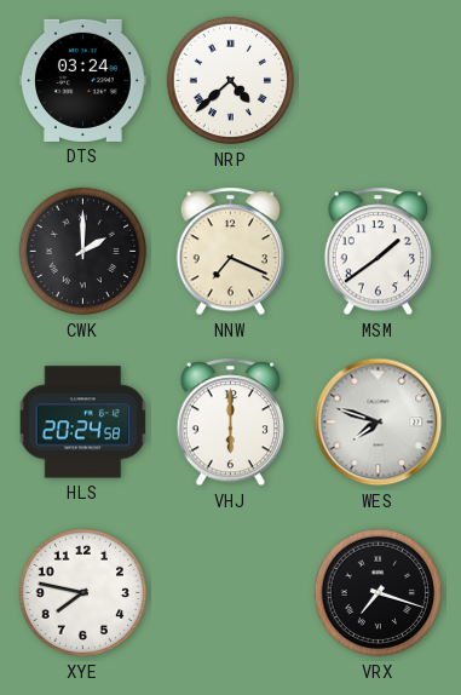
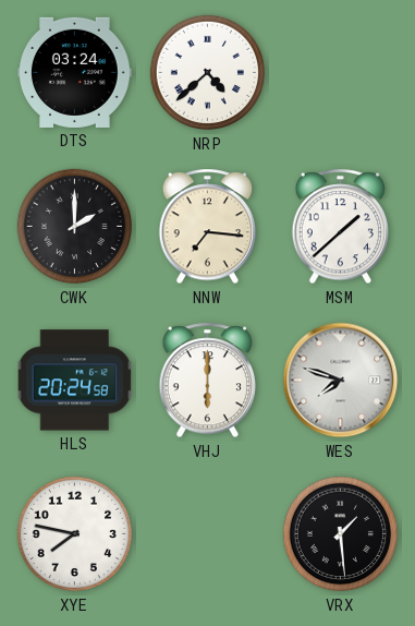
NNW: 7:19 -> 7:16 (207, 227)
MSM: 1:39 -> 1:38 (340, 227)
VRX: 7:18 -> 1:29 (341, 534)
